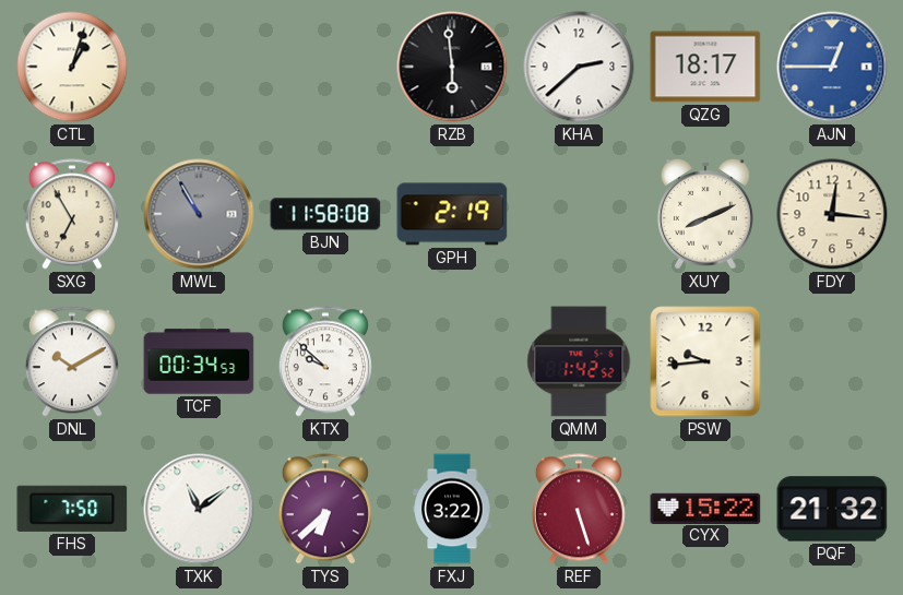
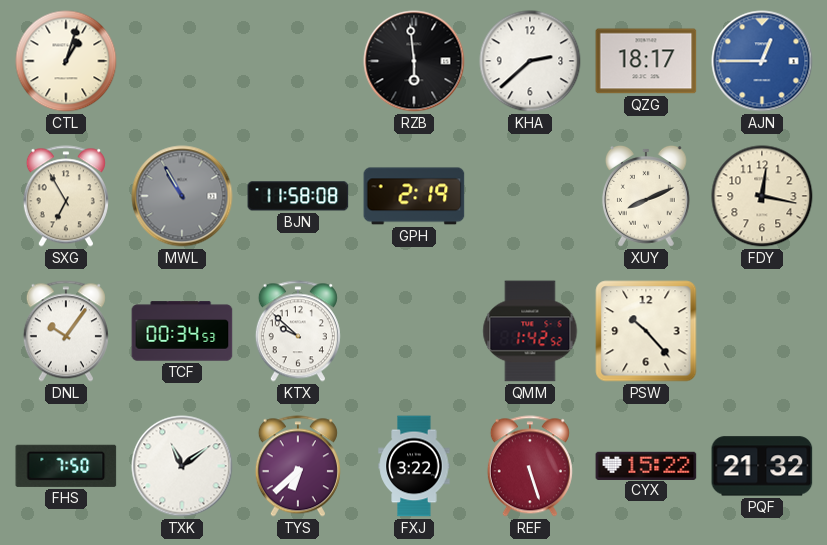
FDY: 12:16 -> 12:17 (762, 196)
DNL: 10:10 -> 10:06 (66, 331)
PSW: 9:44 -> 10:23 (646, 331)
